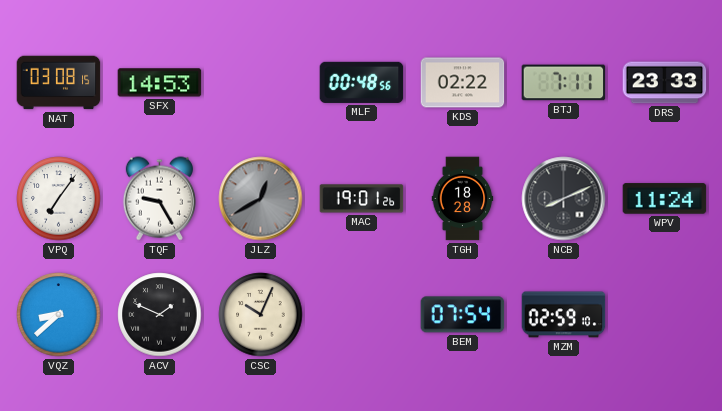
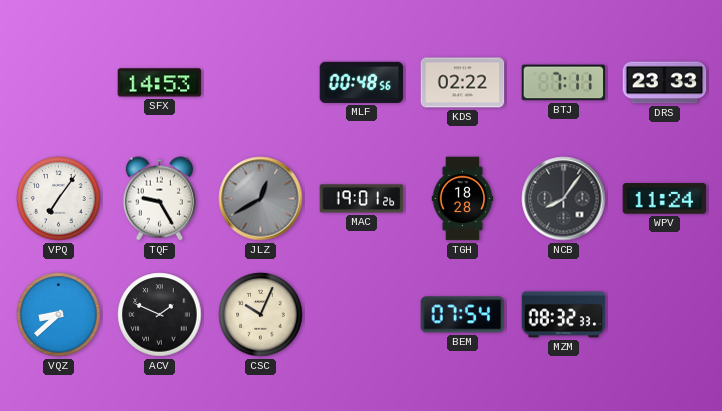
NAT: 03:08 -> none (59, 83)
NCB: 8:11 -> 8:06 (564, 199)
MZM: 02:59 -> 08:32 (564, 315)
